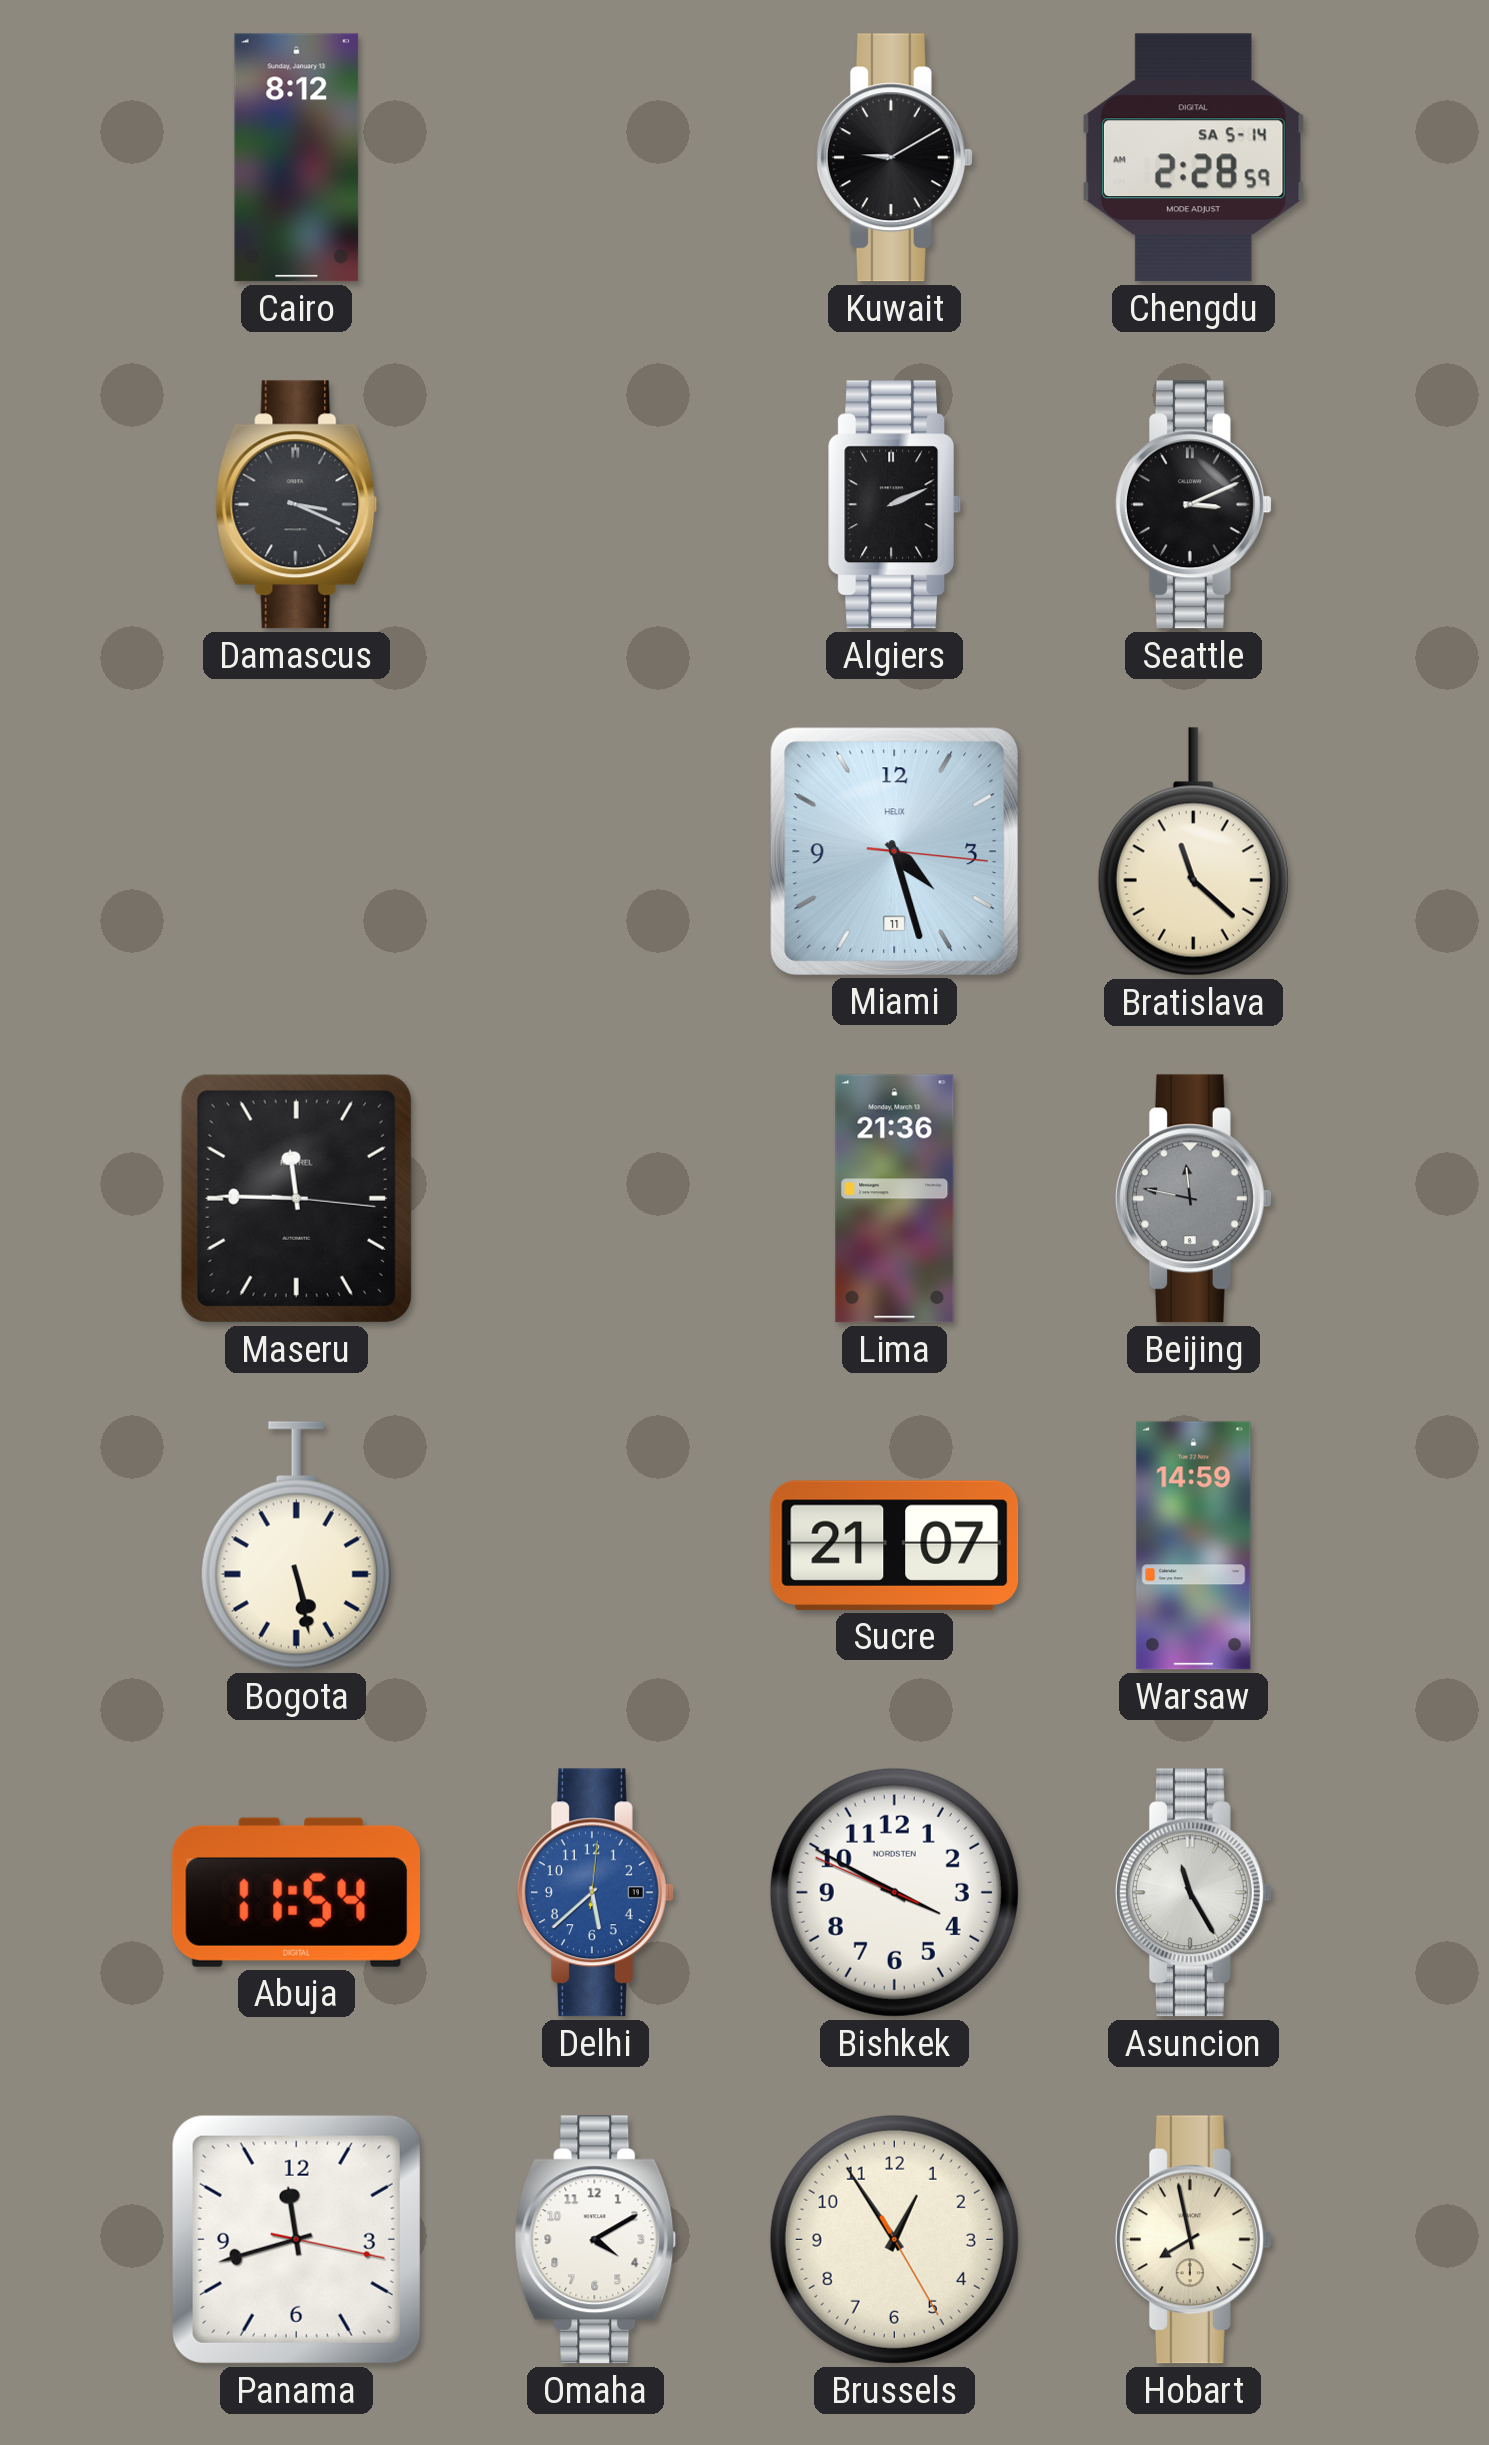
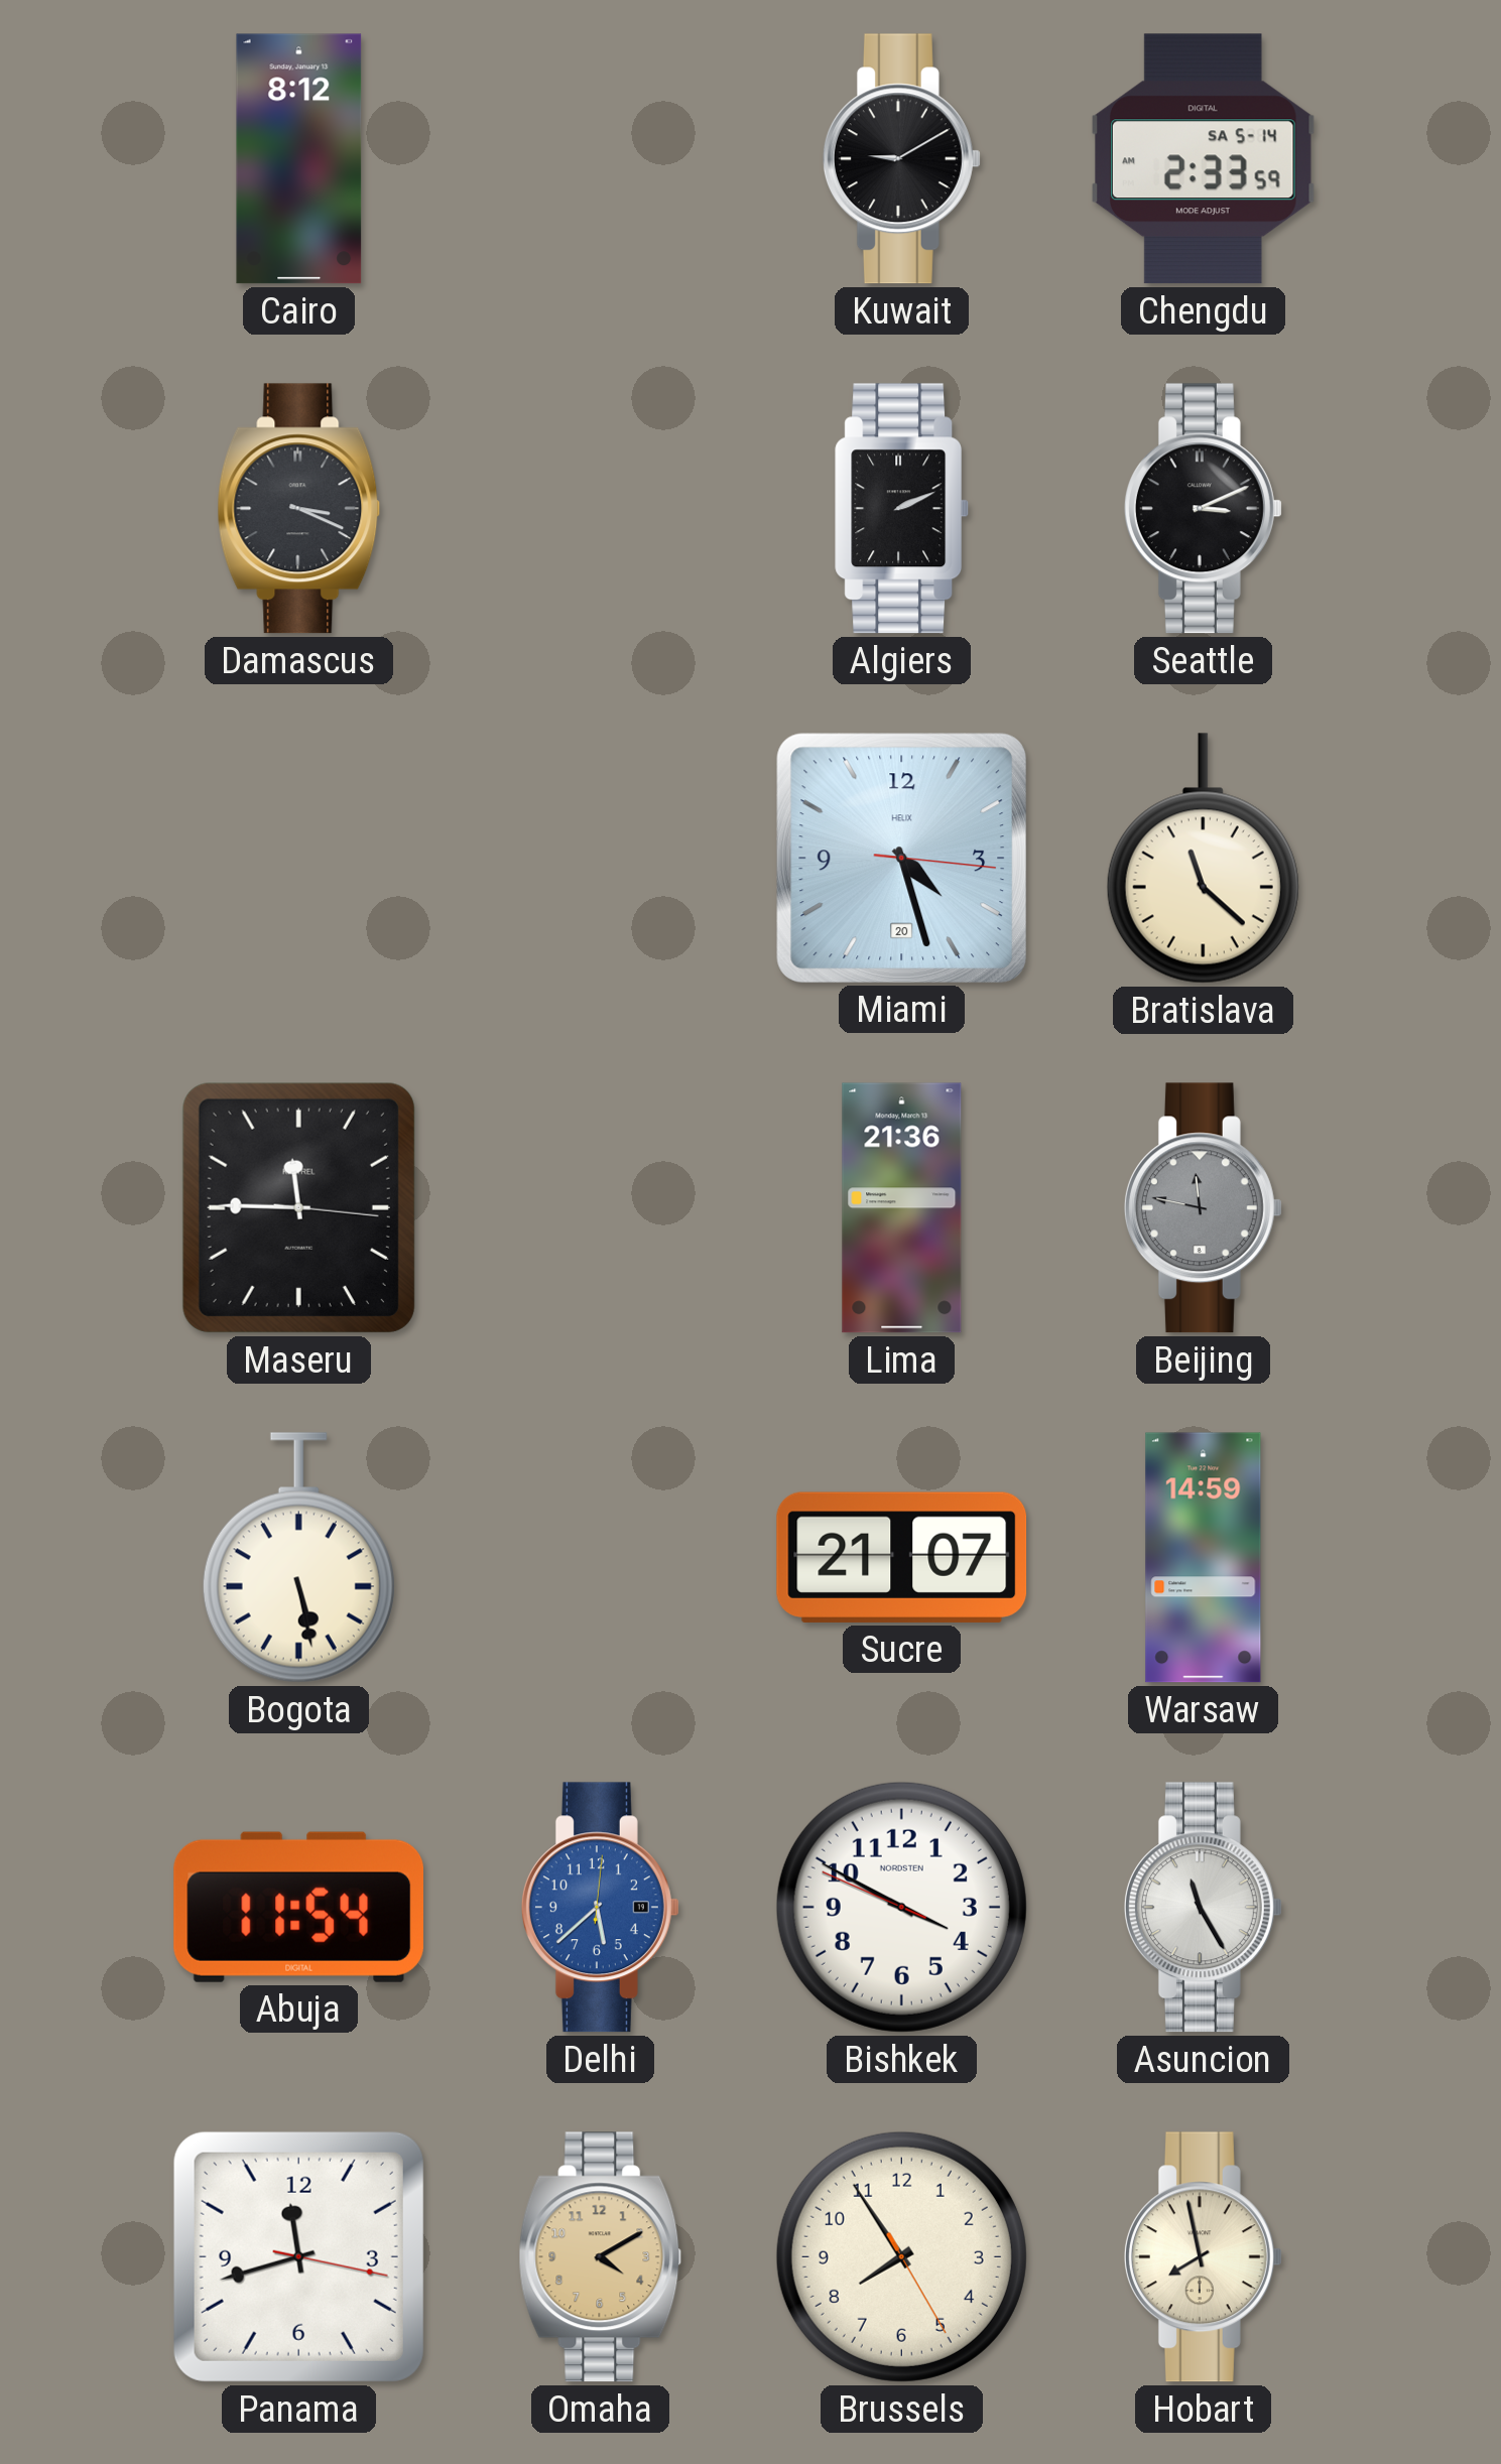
Chengdu: 2:28 -> 2:33 (1203, 159)
Miami date: 11 -> 20 (901, 858)
Omaha dial: white -> champagne (601, 2257)
Brussels: 12:54 -> 7:54 (901, 2256)
